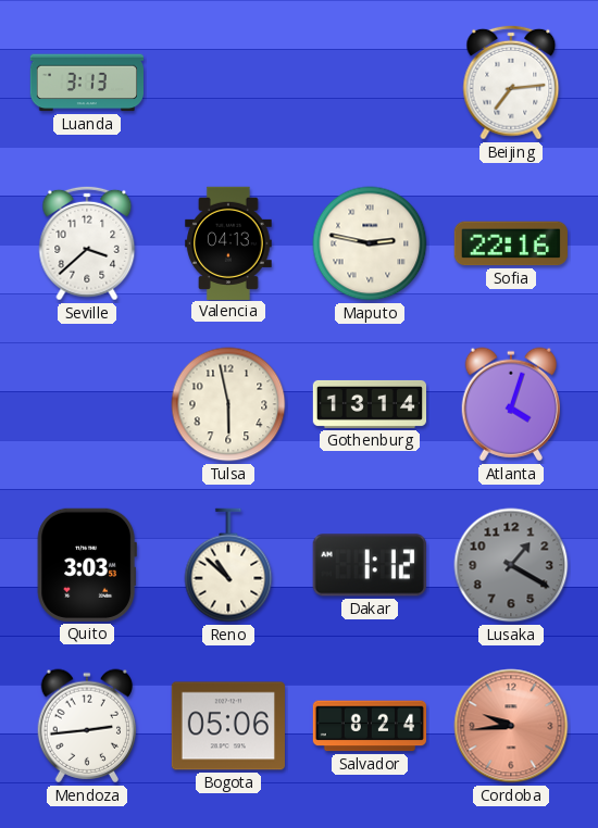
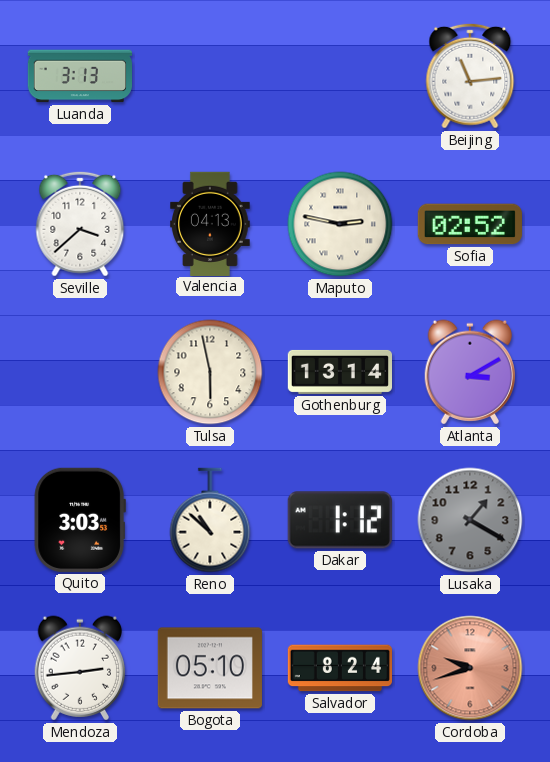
Beijing: 7:14 -> 11:14 (470, 76)
Sofia: 22:16 -> 02:52 (470, 224)
Atlanta: 4:03 -> 3:10 (470, 372)
Bogota: 05:06 -> 05:10 (210, 668)
Cordoba: 9:44 -> 9:42 (470, 668)
